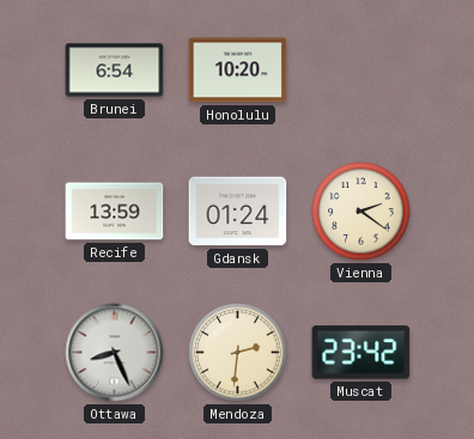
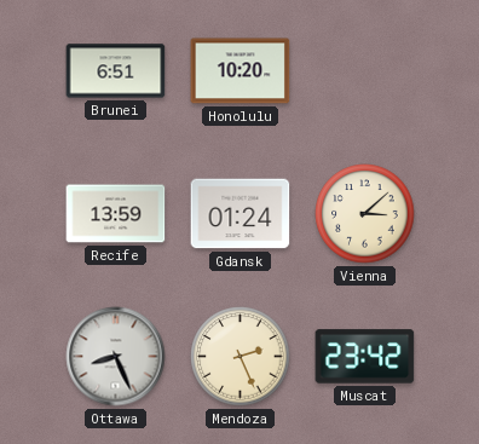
Brunei: 6:54 -> 6:51 (116, 71)
Vienna: 2:21 -> 3:08 (365, 214)
Mendoza: 2:31 -> 2:26 (241, 357)
